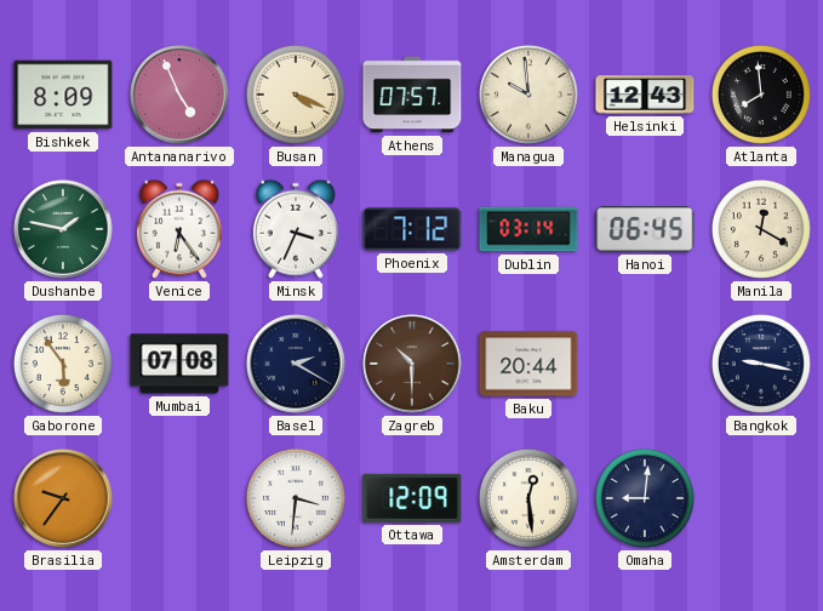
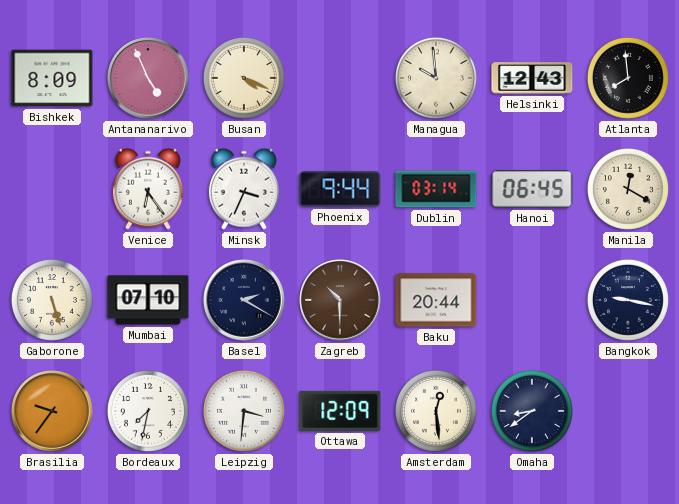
Athens: 07:57 -> none (412, 95)
Dushanbe: 1:47 -> none (63, 229)
Phoenix: 7:12 -> 9:44 (340, 189)
Gaborone: 5:54 -> 5:27 (52, 300)
Mumbai: 07:08 -> 07:10 (148, 300)
Bordeaux: none -> 7:32 (148, 411)
Omaha: 9:01 -> 8:39 (532, 411)
